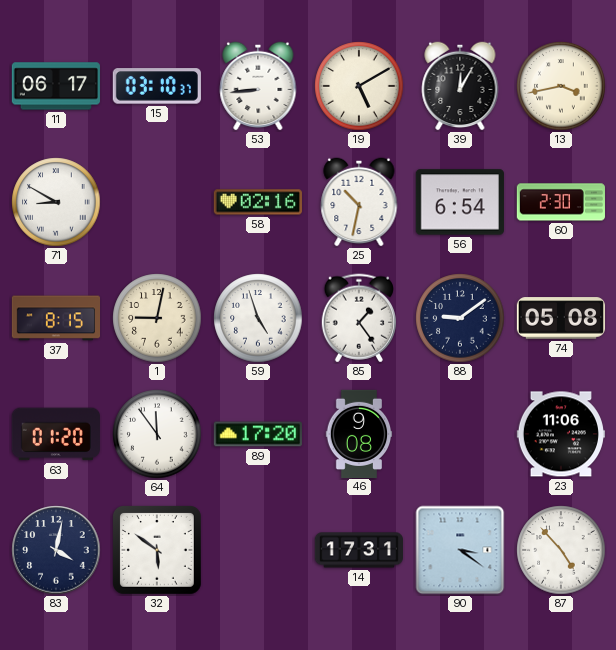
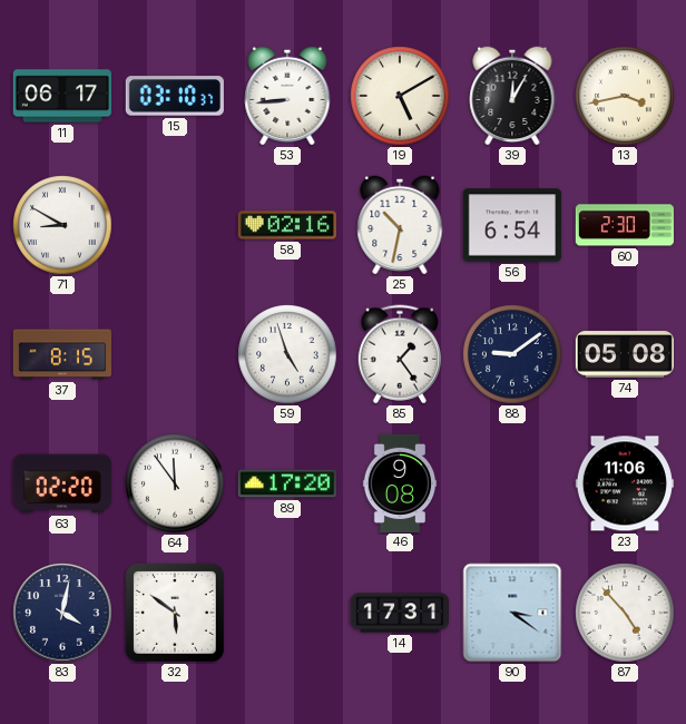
1: 9:02 -> none (157, 318)
63: 01:20 -> 02:20 (62, 483)
